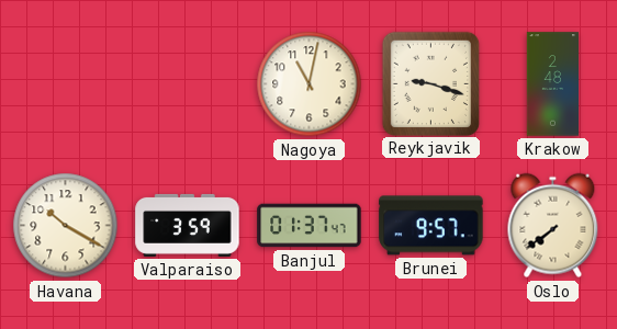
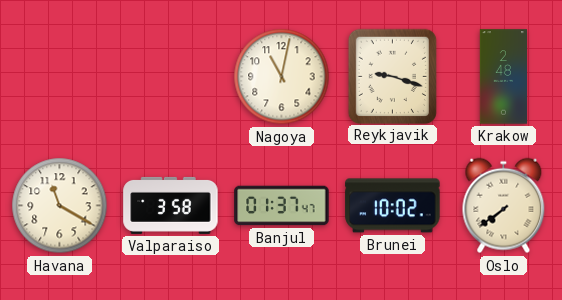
Havana: 10:20 -> 11:20 (60, 206)
Valparaiso: 3:59 -> 3:58 (171, 205)
Brunei: 9:57 -> 10:02 (393, 206)
